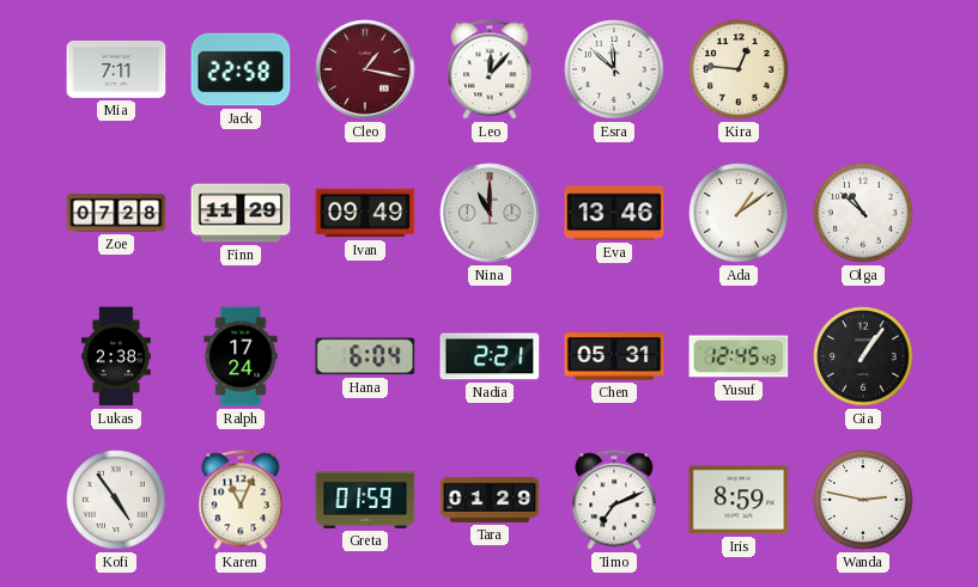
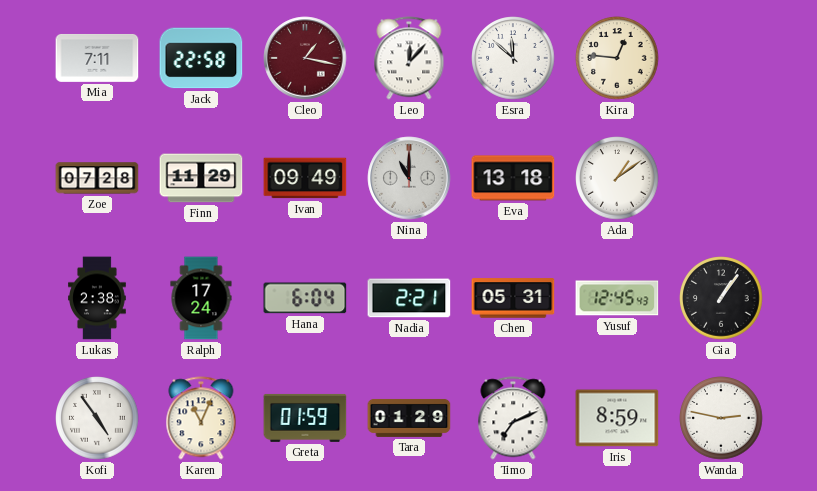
Eva: 13:46 -> 13:18 (513, 178)
Olga: 10:52 -> none (863, 213)
